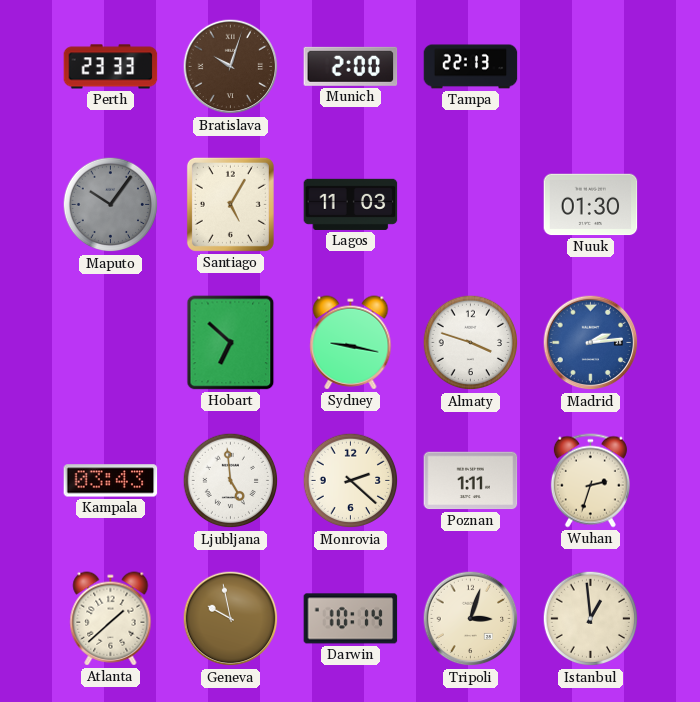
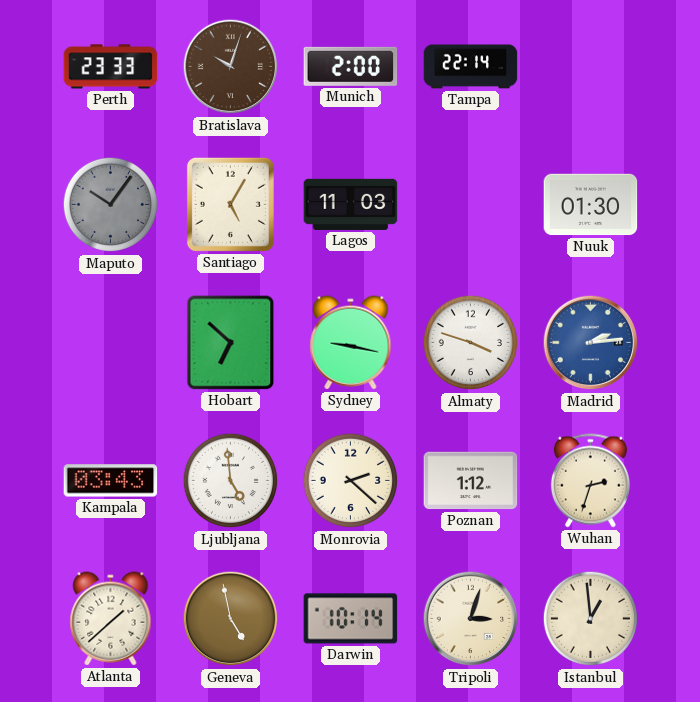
Tampa: 22:13 -> 22:14 (471, 67)
Poznan: 1:11 -> 1:12 (471, 481)
Geneva: 9:58 -> 4:58 (231, 619)
